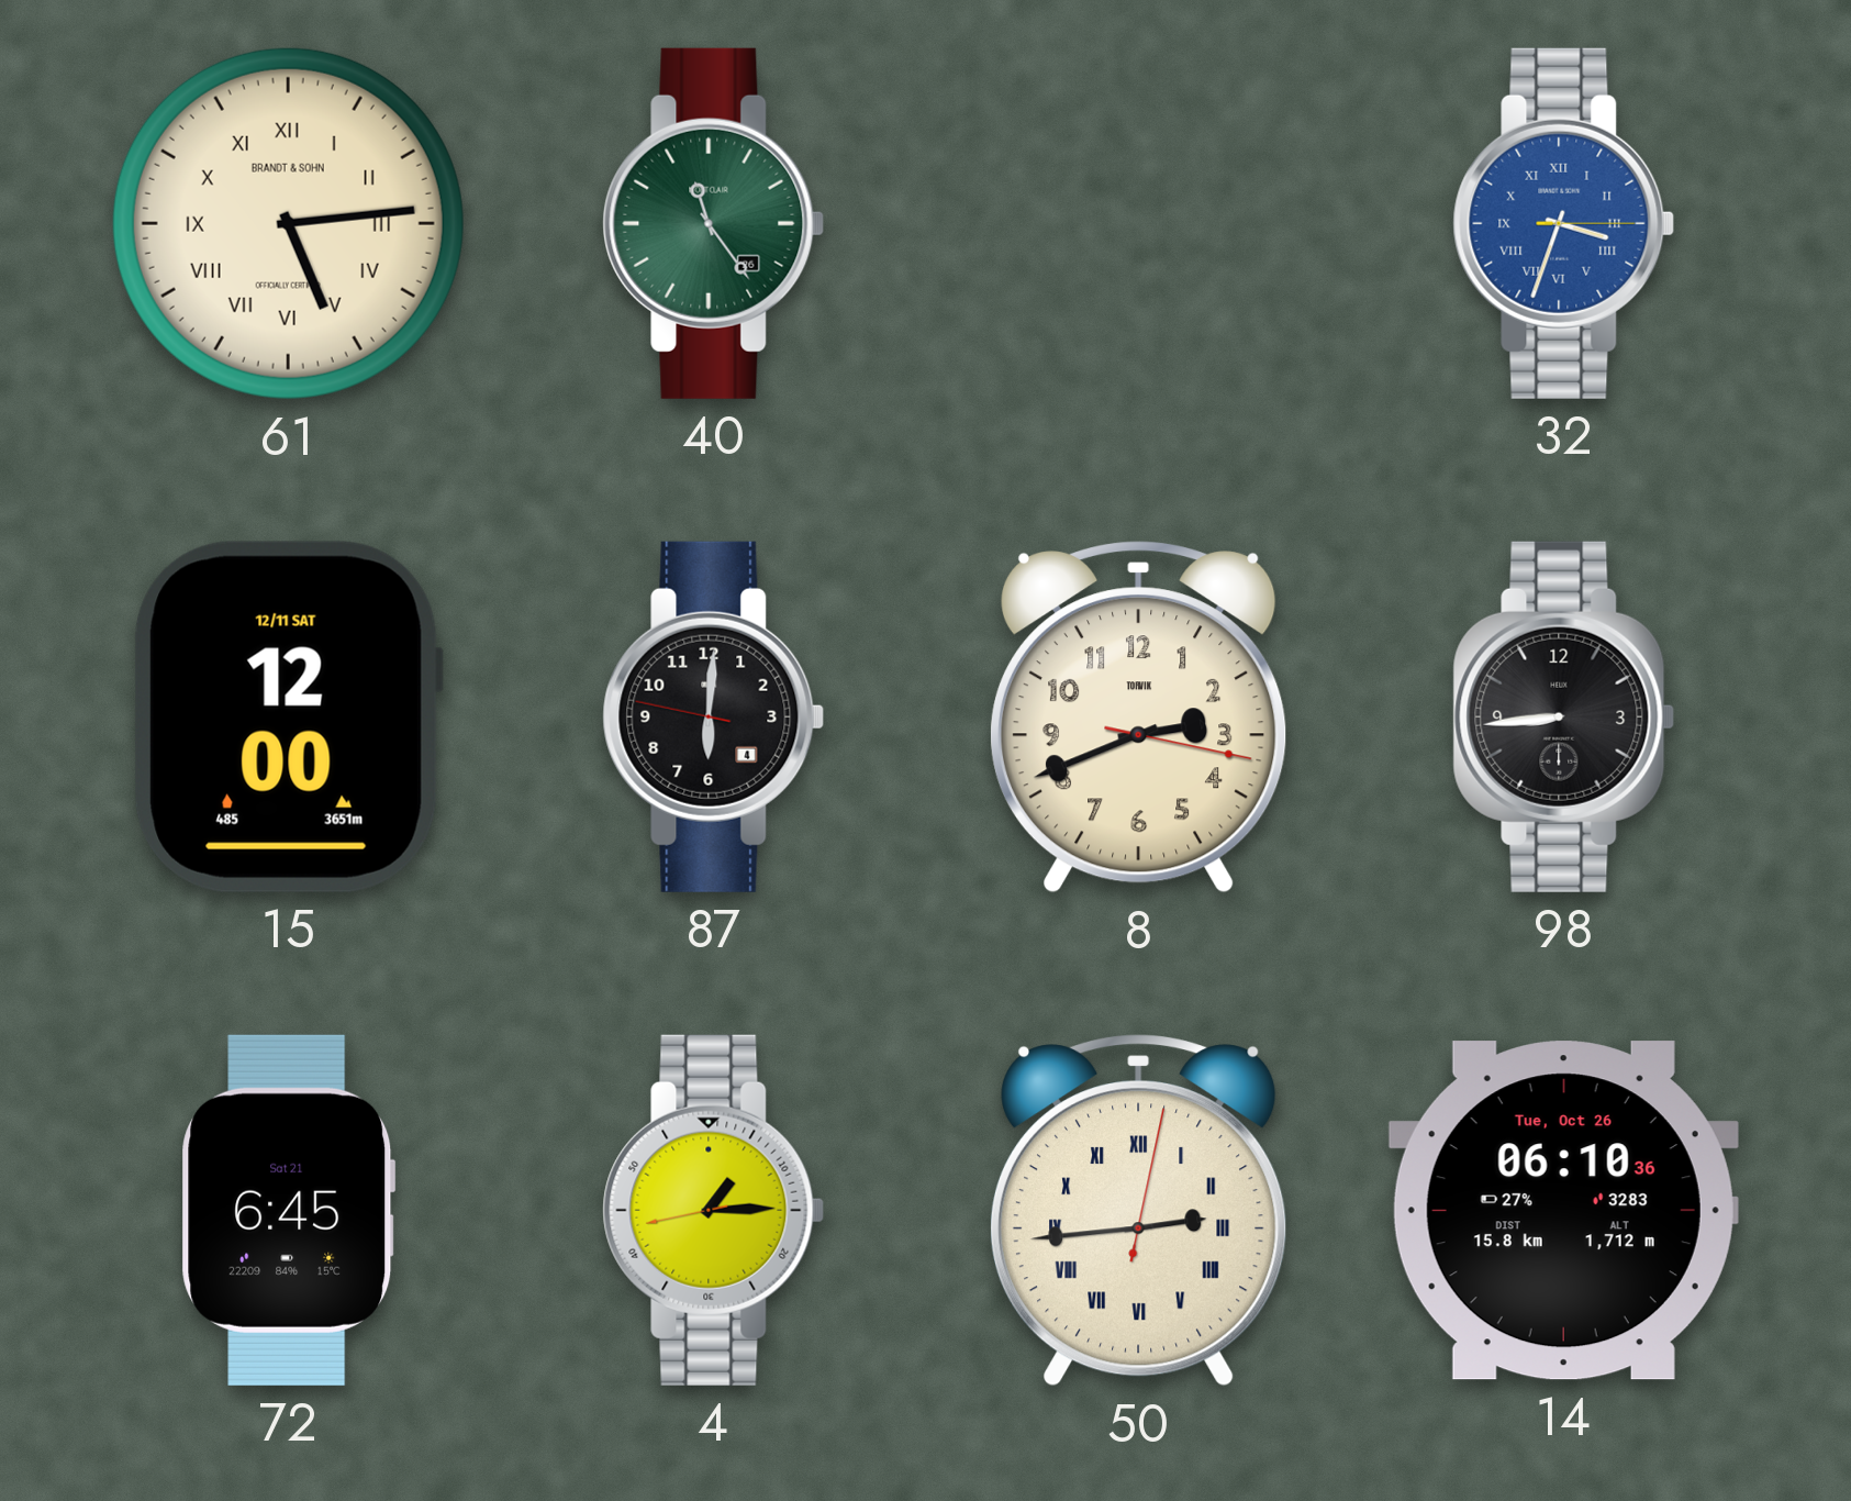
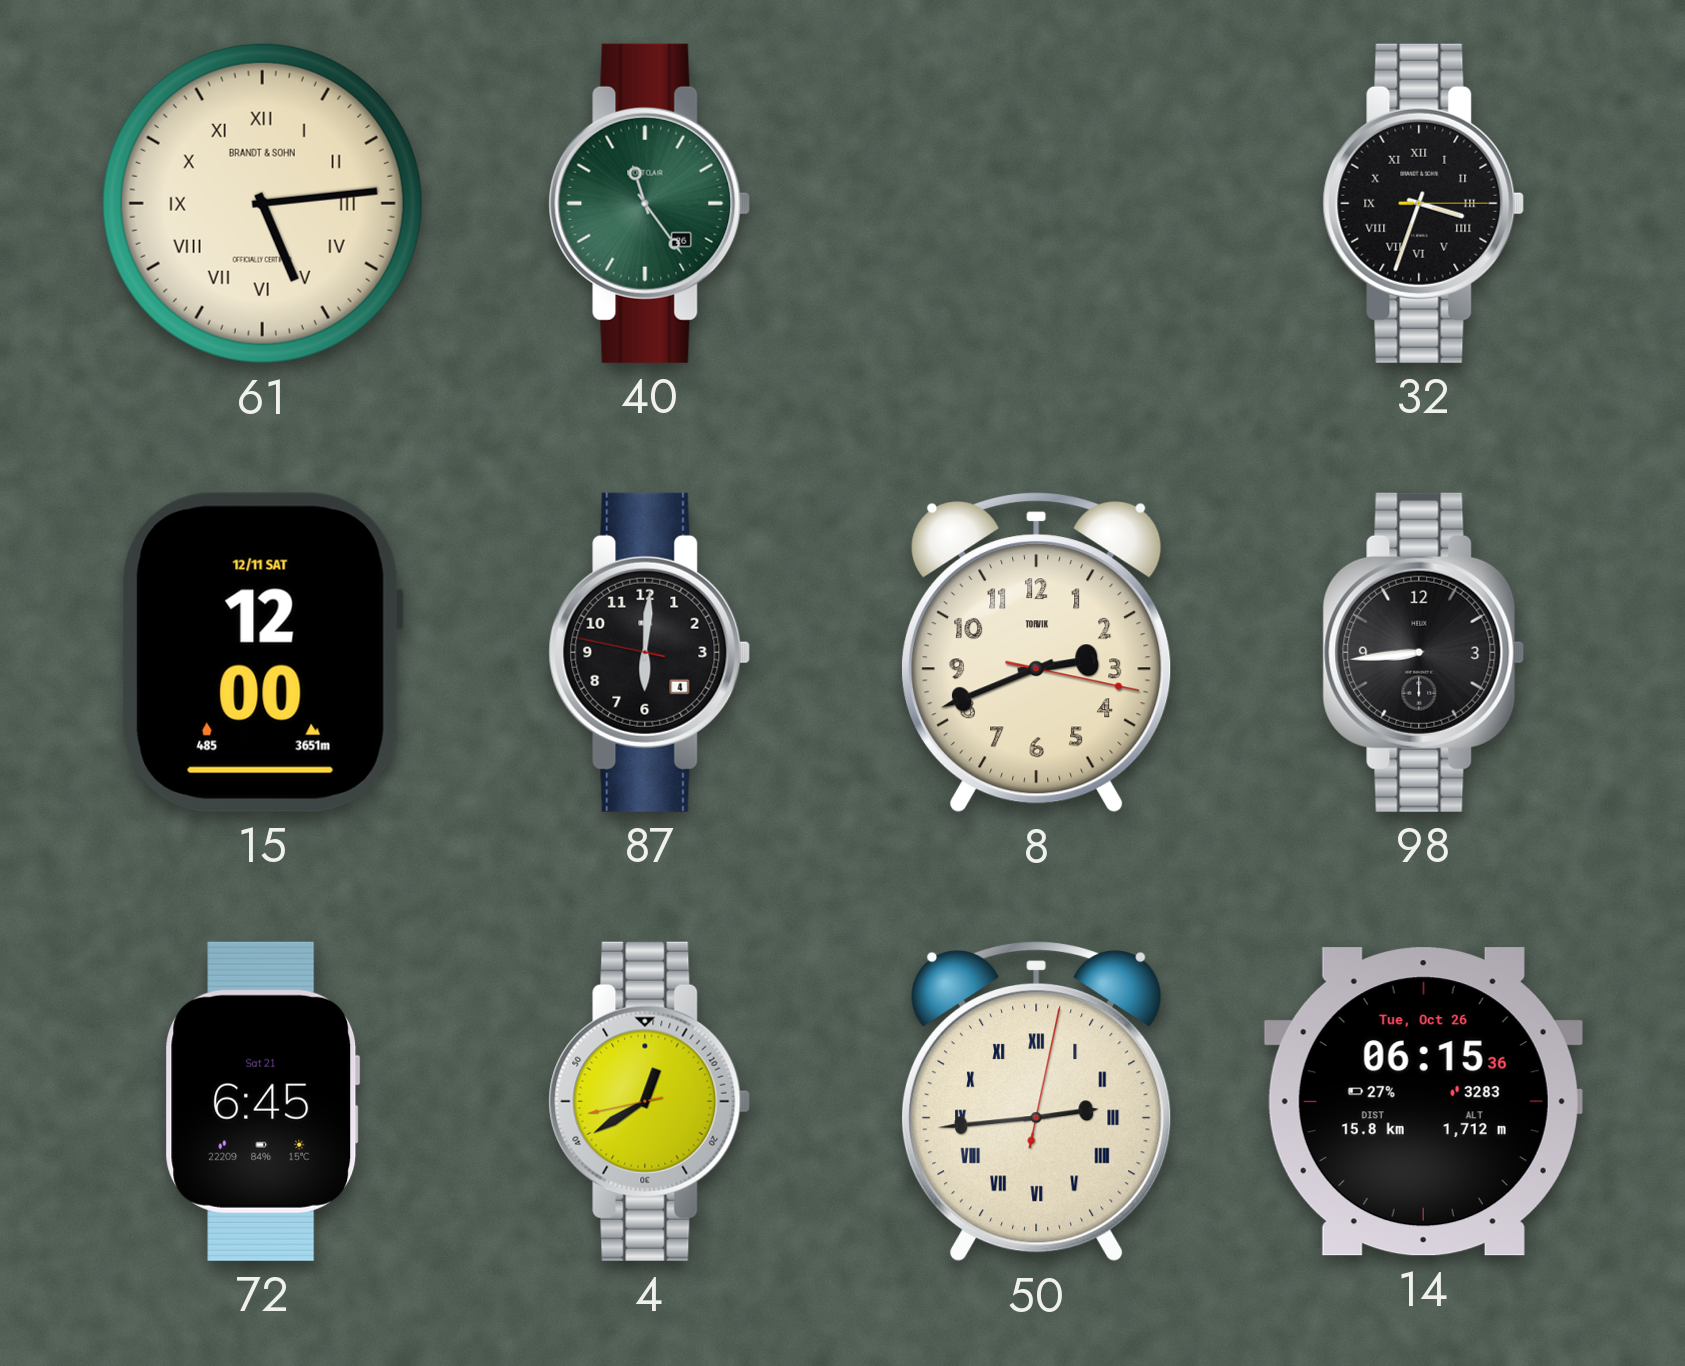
32 dial: blue -> black (1424, 203)
4: 1:14 -> 12:39 (650, 1101)
14: 06:10 -> 06:15 (1423, 1102)
